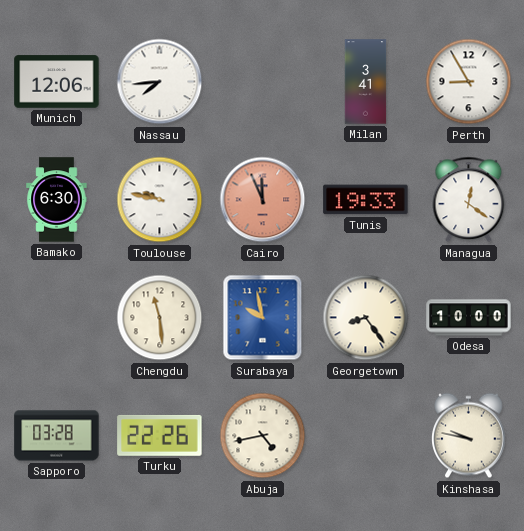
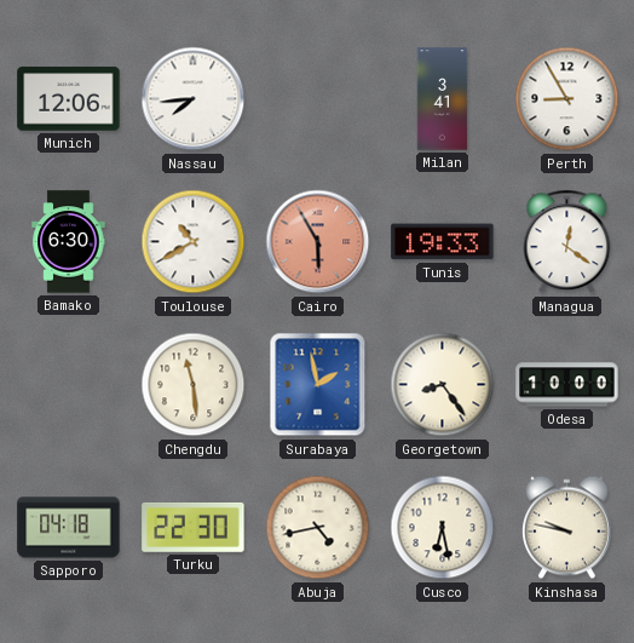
Toulouse: 9:47 -> 10:40 (194, 242)
Cairo: 11:56 -> 5:55 (318, 242)
Surabaya: 9:58 -> 1:58 (318, 385)
Sapporo: 03:28 -> 04:18 (69, 528)
Turku: 22:26 -> 22:30 (194, 527)
Cusco: none -> 6:28 (443, 528)
